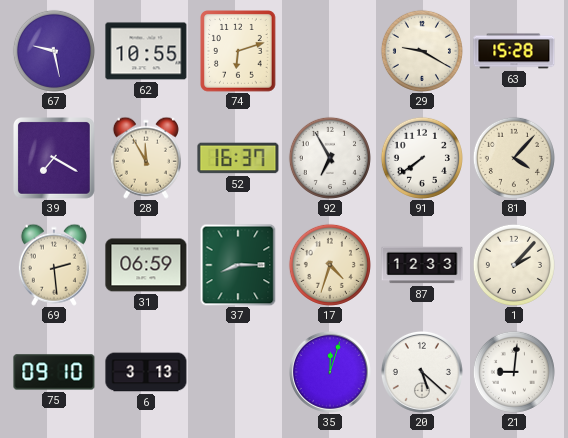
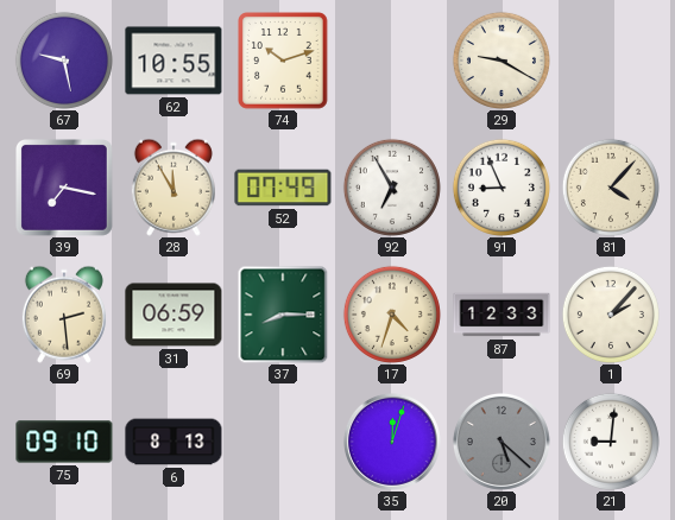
74: 6:12 -> 10:12 (284, 61)
63: 15:28 -> none (514, 51)
39: 7:20 -> 7:17 (65, 189)
52: 16:37 -> 07:49 (283, 188)
91: 7:39 -> 8:56 (501, 188)
6: 3:13 -> 8:13 (174, 442)
20 dial: white -> grey (501, 442)
